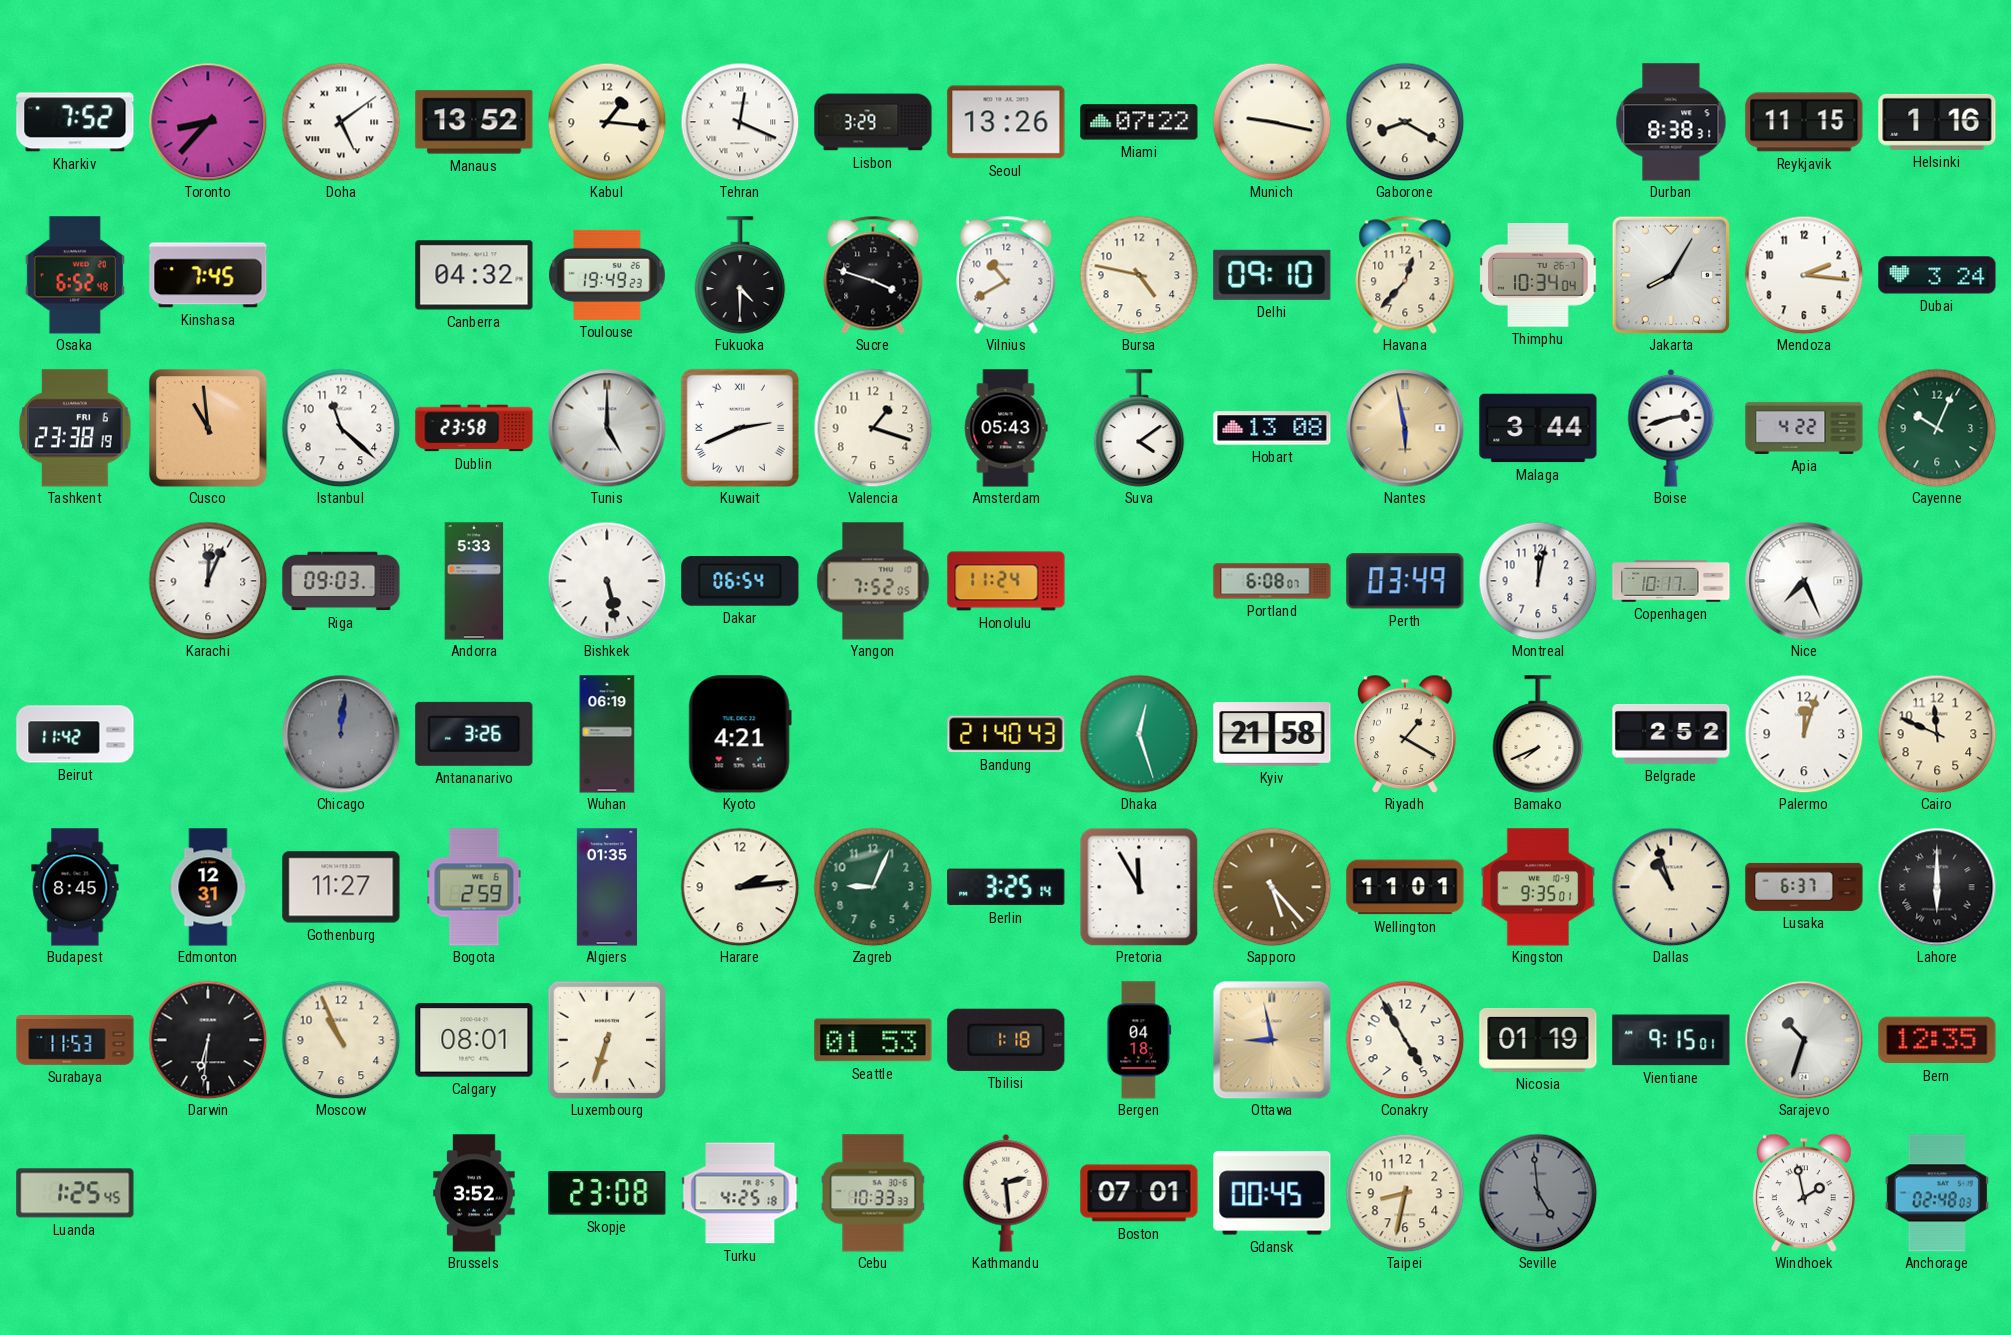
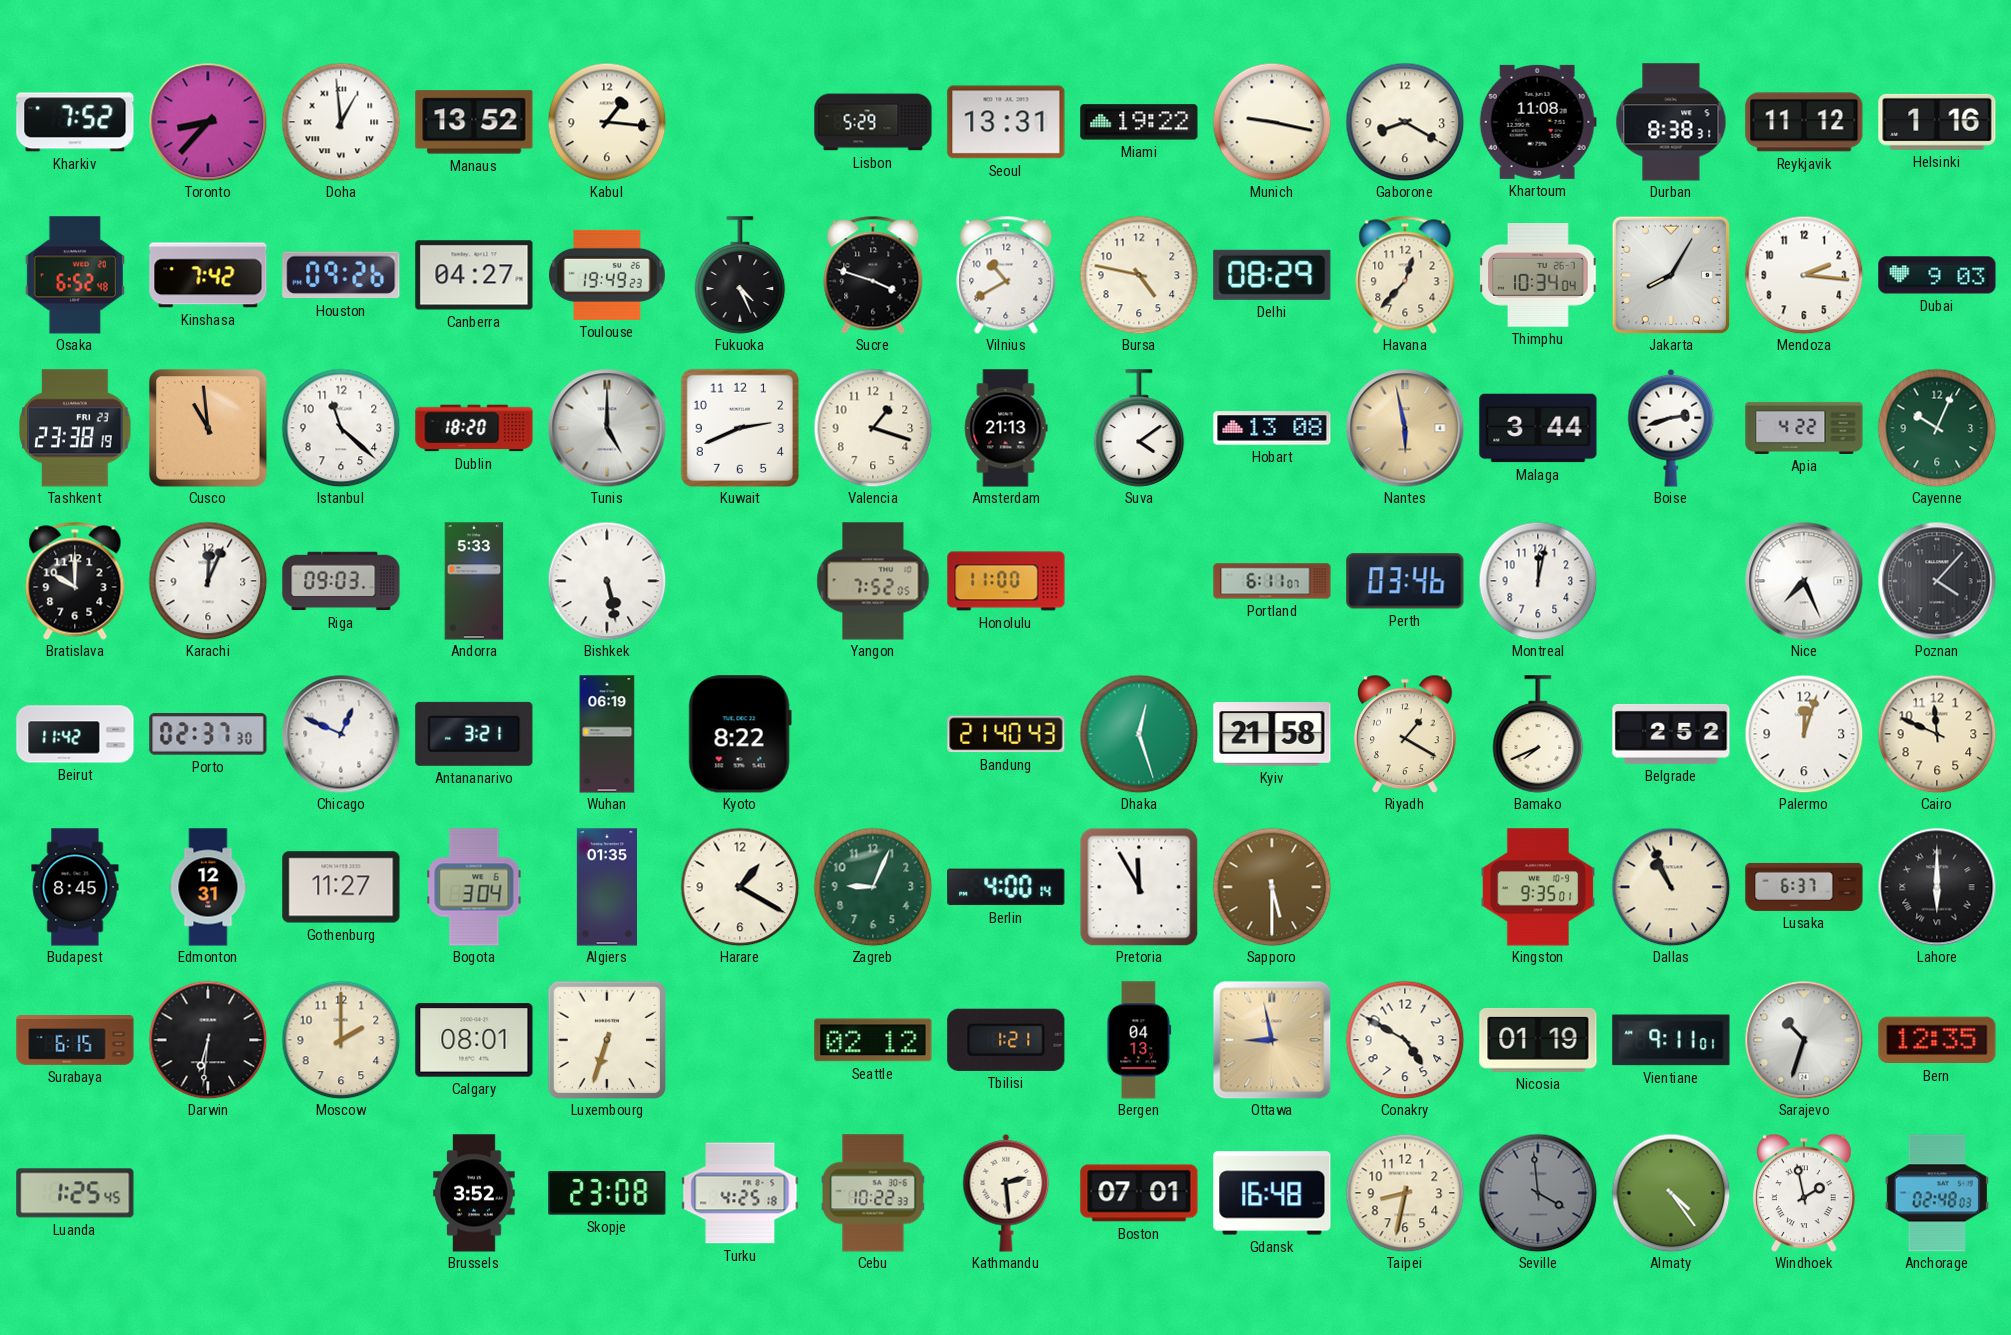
Doha: 5:09 -> 12:59 (341, 122)
Tehran: 12:19 -> none (740, 122)
Lisbon: 3:29 -> 5:29 (873, 122)
Seoul: 13:26 -> 13:31 (1006, 122)
Miami: 07:22 -> 19:22 (1139, 122)
Khartoum: none -> 11:08 (1538, 122)
Reykjavik: 11:15 -> 11:12 (1804, 122)
Kinshasa: 7:45 -> 7:42 (208, 275)
Houston: none -> 09:26 (341, 275)
Canberra: 04:32 -> 04:27 (474, 275)
Fukuoka: 4:30 -> 4:26 (740, 275)
Delhi: 09:10 -> 08:29 (1272, 275)
Dubai: 3:24 -> 9:03 (1937, 275)
Tashkent date: FRI 6 -> FRI 23 (75, 428)
Dublin: 23:58 -> 18:20 (474, 428)
Kuwait numerals: Roman -> Arabic (740, 428)
Amsterdam: 05:43 -> 21:13 (1006, 428)
Bratislava: none -> 10:00 (75, 581)
Dakar: 06:54 -> none (740, 582)
Honolulu: 11:24 -> 11:00 (1006, 581)
Portland: 6:08 -> 6:11 (1272, 581)
Perth: 03:49 -> 03:46 (1405, 581)
Copenhagen: 10:17 -> none (1671, 581)
Poznan: none -> 4:07 (1937, 581)
Porto: none -> 02:37 (208, 734)
Chicago: 12:01 -> 12:49 (341, 734)
Chicago dial: grey -> white (341, 734)
Antananarivo: 3:26 -> 3:21 (474, 734)
Kyoto: 4:21 -> 8:22 (740, 734)
Bogota: 2:59 -> 3:04 (474, 887)
Harare: 2:14 -> 1:20 (740, 887)
Berlin: 3:25 -> 4:00 (1006, 887)
Sapporo: 5:23 -> 5:30 (1272, 887)
Wellington: 11:01 -> none (1405, 887)
Dallas: 10:57 -> 10:56 (1671, 887)
Surabaya: 11:53 -> 6:15 (75, 1041)
Moscow: 10:56 -> 2:00 (341, 1040)
Seattle: 01:53 -> 02:12 (873, 1040)
Tbilisi: 1:18 -> 1:21 (1006, 1040)
Bergen: 04:18 -> 04:13 (1139, 1040)
Conakry: 4:55 -> 4:50 (1405, 1040)
Vientiane: 9:15 -> 9:11 (1671, 1040)
Cebu: 10:33 -> 10:22 (873, 1193)
Gdansk: 00:45 -> 16:48 (1272, 1193)
Seville: 4:59 -> 3:59 (1538, 1193)
Almaty: none -> 4:24 (1671, 1193)
